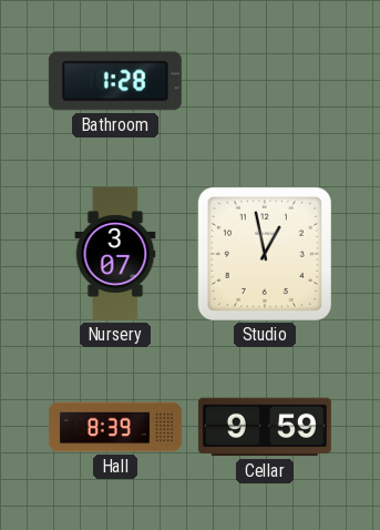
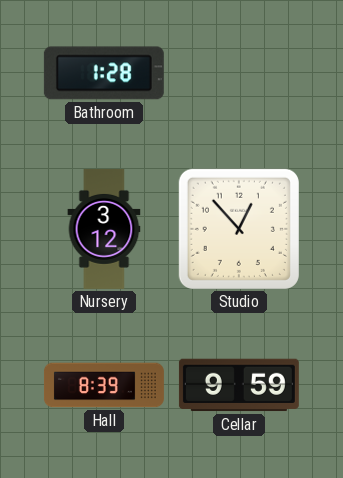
Nursery: 3:07 -> 3:12 (104, 229)
Studio: 12:58 -> 12:53 (239, 229)
